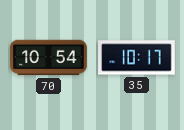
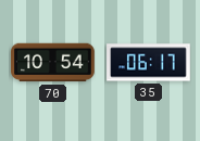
35: 10:17 -> 06:17 (149, 63)
